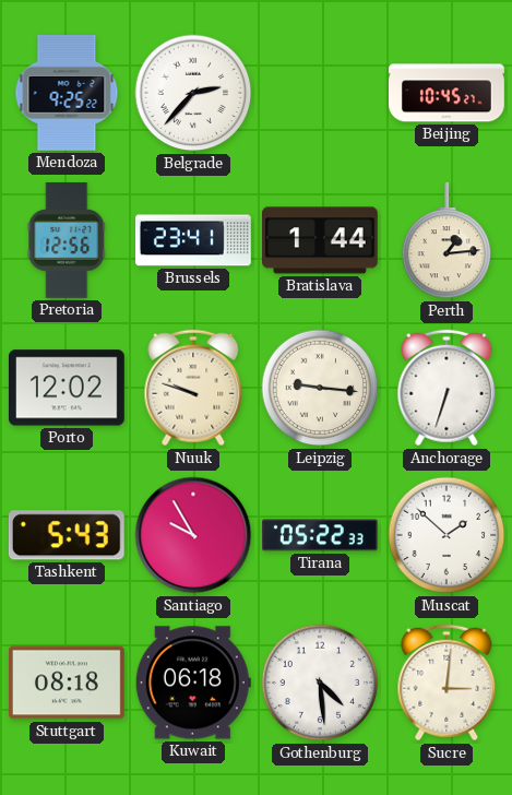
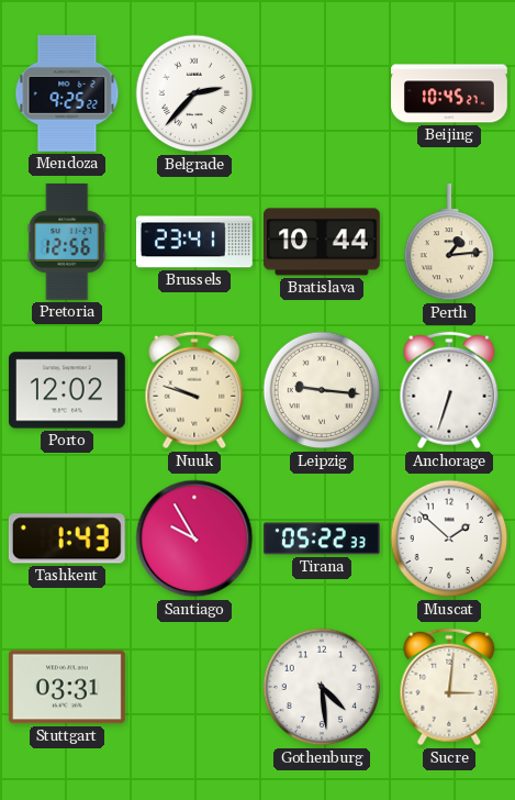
Bratislava: 1:44 -> 10:44 (323, 242)
Tashkent: 5:43 -> 1:43 (67, 538)
Stuttgart: 08:18 -> 03:31 (67, 687)
Kuwait: 06:18 -> none (193, 683)
